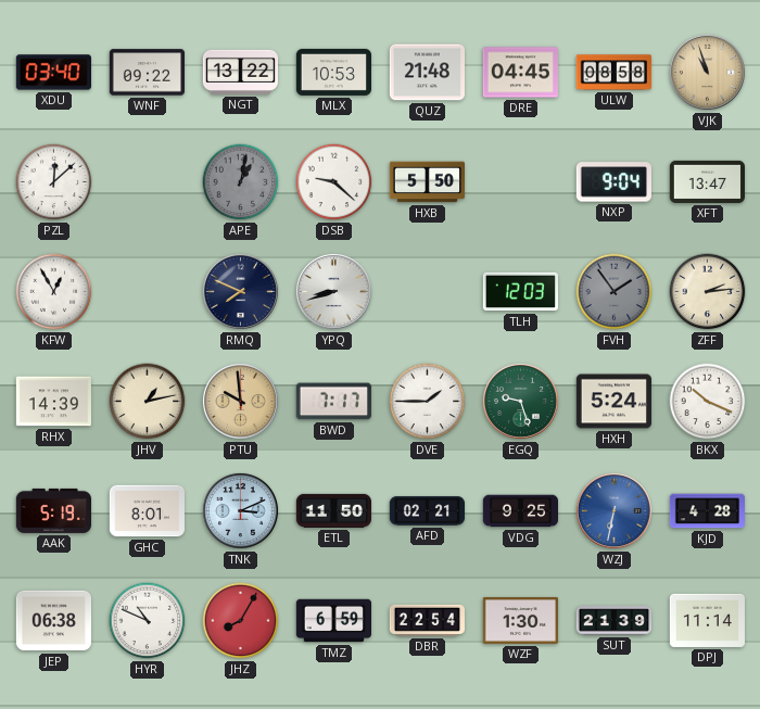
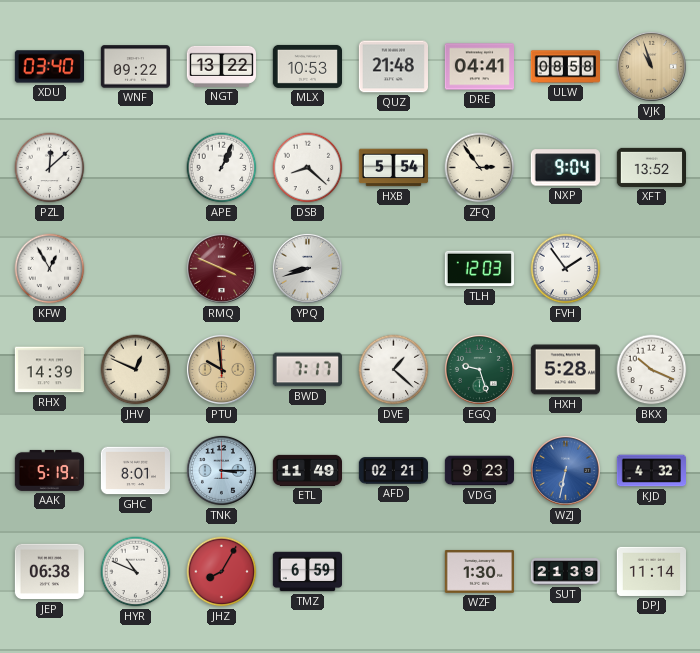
DRE: 04:45 -> 04:41 (479, 67)
APE: 1:02 -> 1:04 (222, 168)
APE dial: grey -> white (222, 168)
DSB: 9:22 -> 8:22 (308, 168)
HXB: 5:50 -> 5:54 (393, 168)
ZFQ: none -> 2:54 (480, 168)
XFT: 13:47 -> 13:52 (651, 167)
RMQ: 7:49 -> 3:49 (221, 268)
RMQ dial: navy -> burgundy (221, 268)
FVH dial: grey -> white (566, 269)
ZFF: 2:14 -> none (708, 292)
JHV: 1:13 -> 12:49 (136, 370)
DVE: 1:45 -> 1:22 (394, 370)
HXH: 5:24 -> 5:28 (565, 370)
TNK: 3:11 -> 3:15 (221, 470)
ETL: 11:50 -> 11:49 (307, 470)
VDG: 9:25 -> 9:23 (479, 471)
KJD: 4:28 -> 4:32 (651, 471)
DBR: 22:54 -> none (427, 620)
